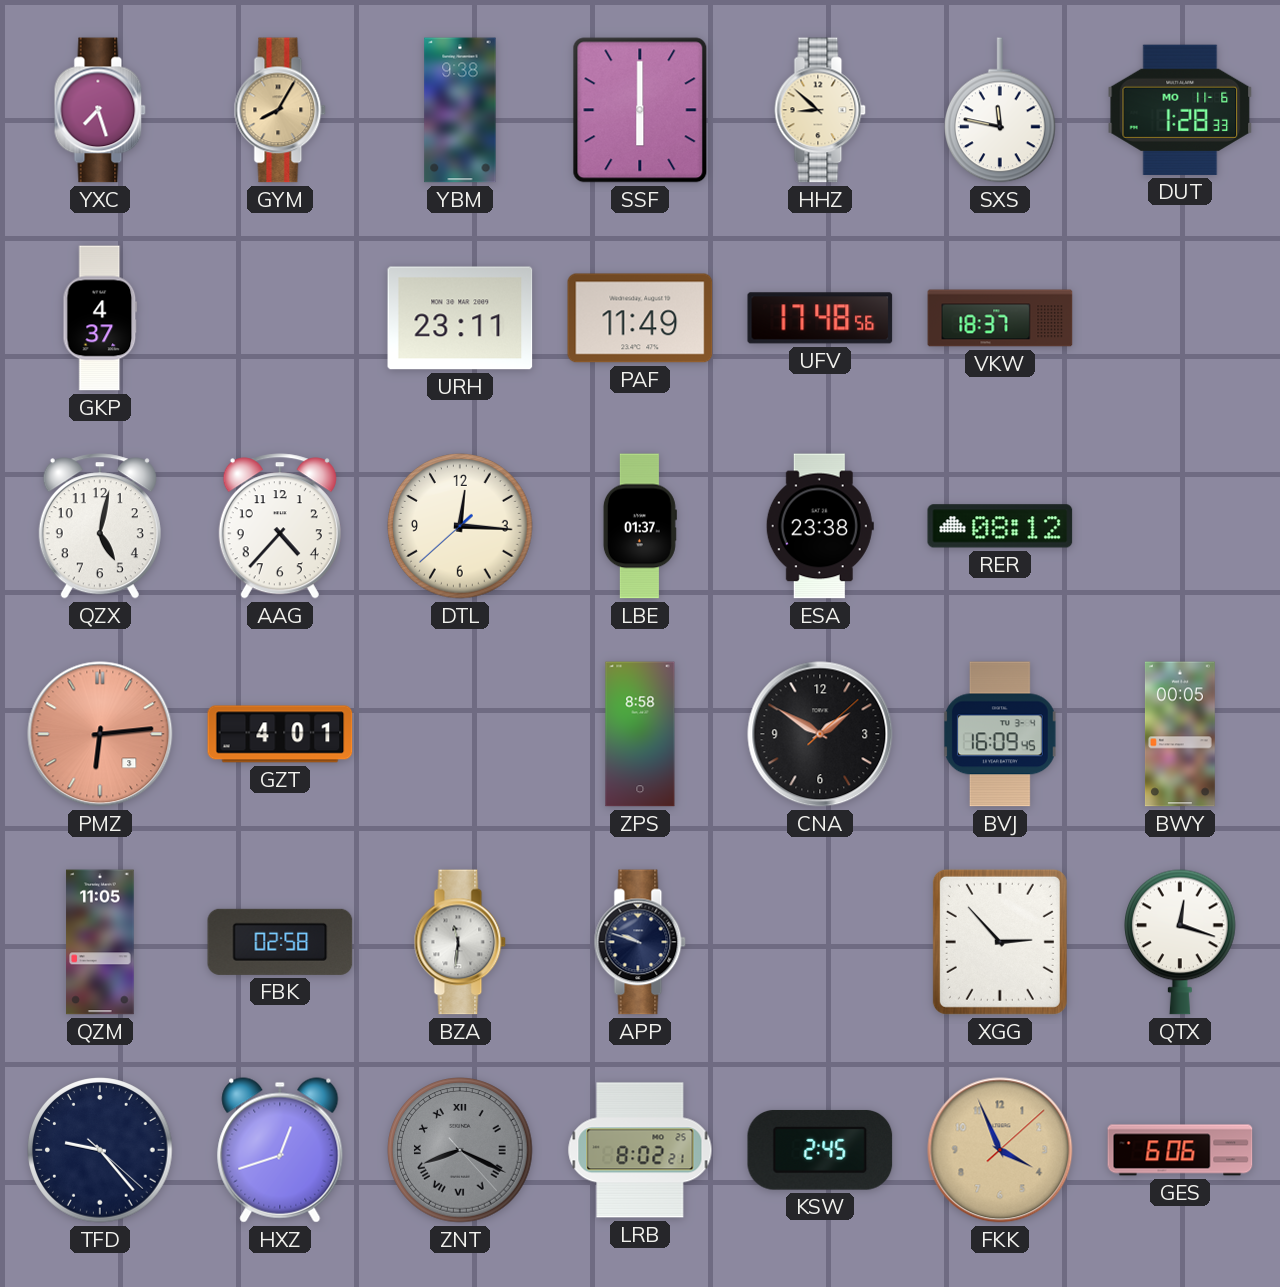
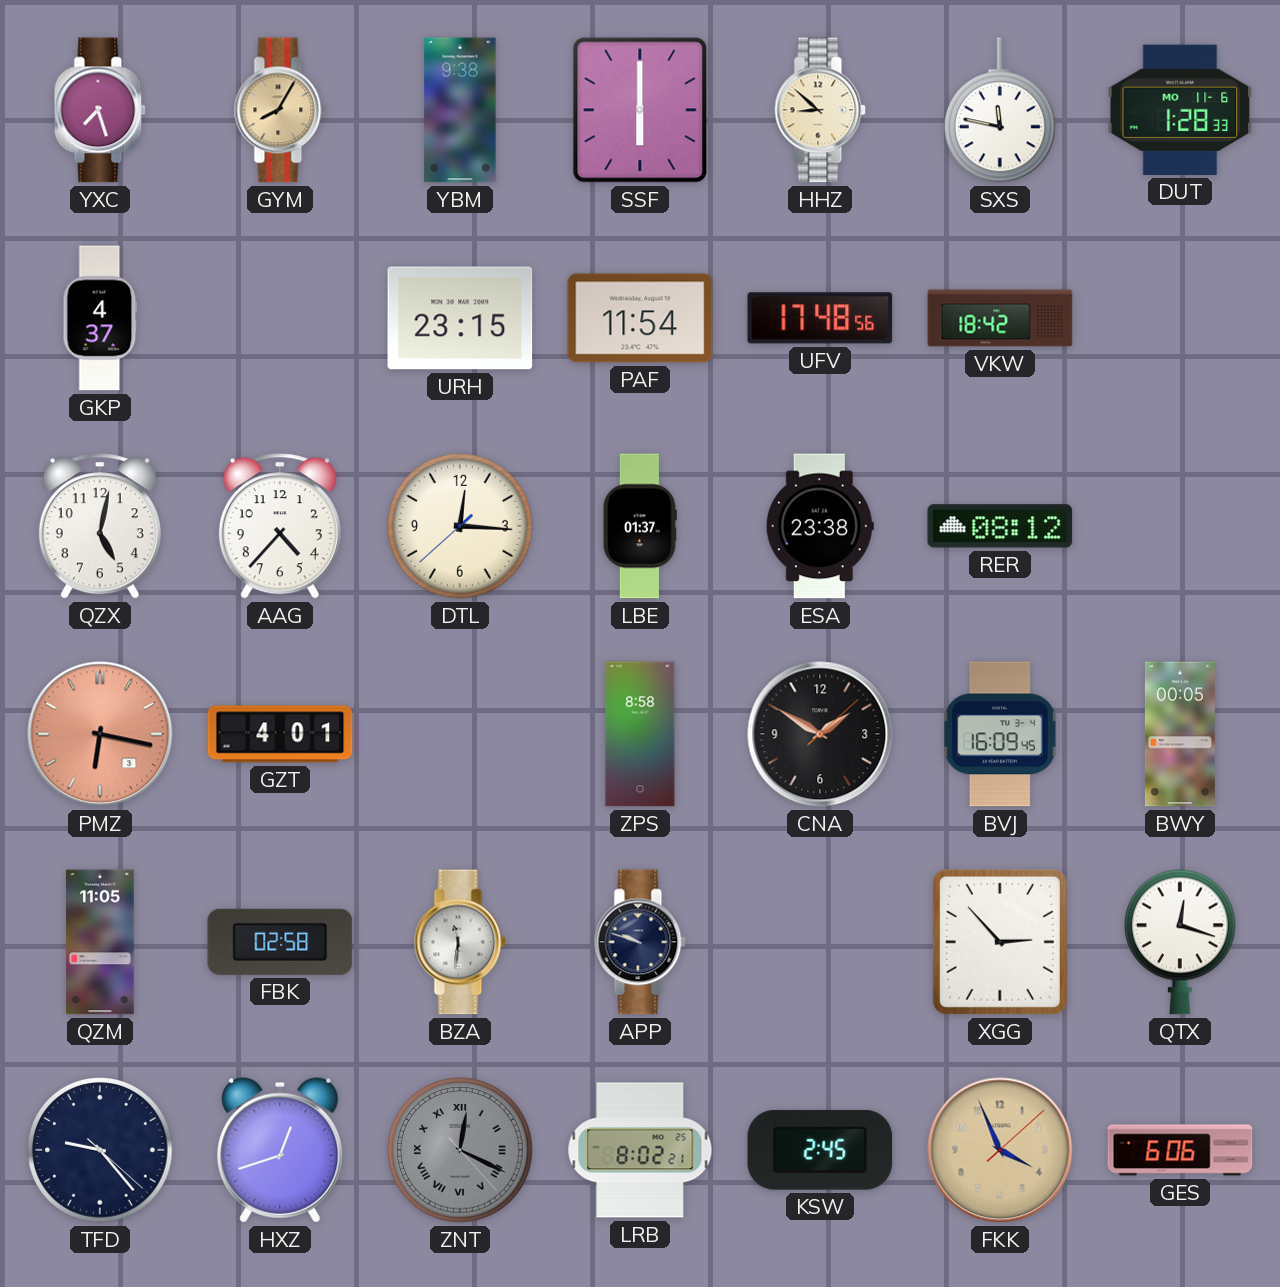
URH: 23:11 -> 23:15 (460, 318)
PAF: 11:49 -> 11:54 (640, 318)
VKW: 18:37 -> 18:42 (1000, 318)
PMZ: 6:14 -> 6:17 (100, 734)
ZNT: 8:19 -> 12:19 (460, 1150)
